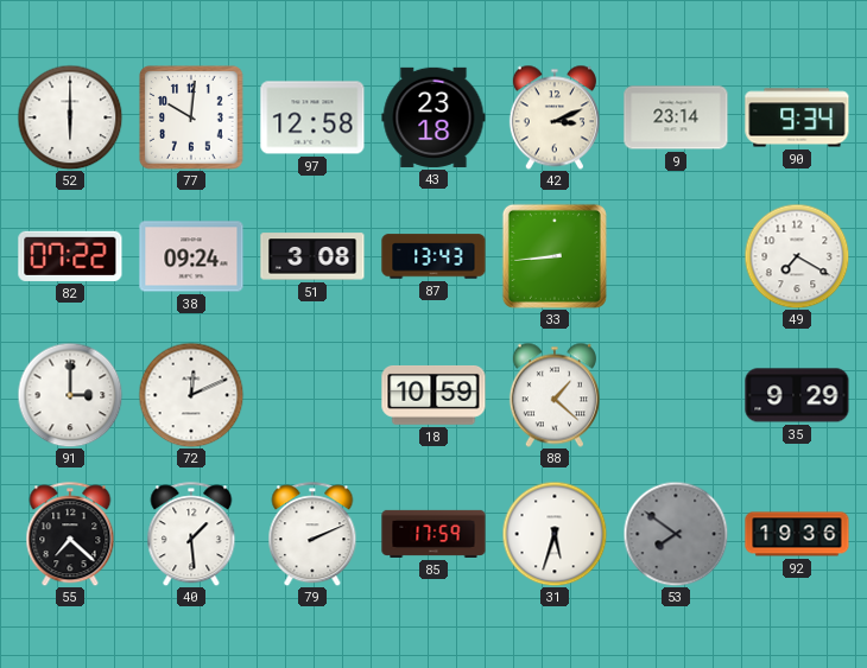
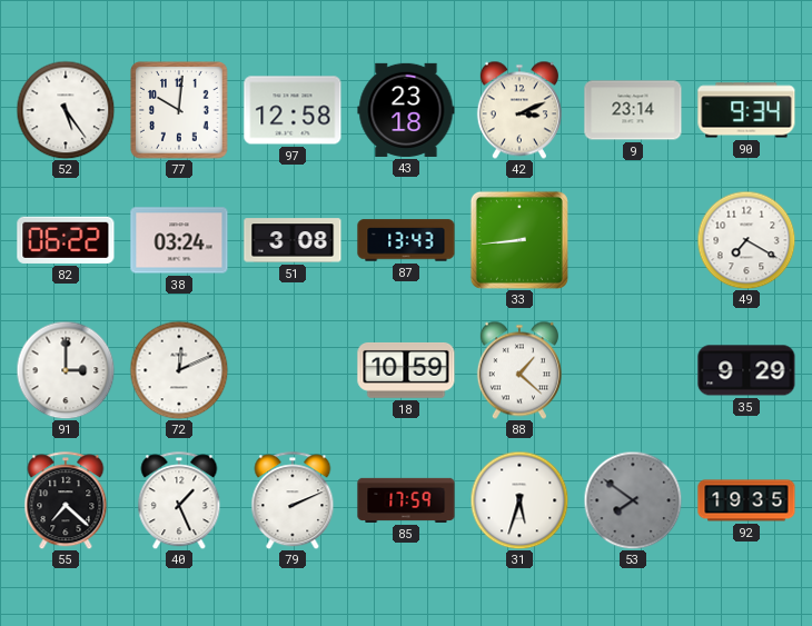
52: 6:00 -> 5:24 (66, 110)
82: 07:22 -> 06:22 (66, 240)
38: 09:24 -> 03:24 (179, 240)
40: 1:29 -> 1:26 (179, 500)
92: 19:36 -> 19:35 (746, 500)
